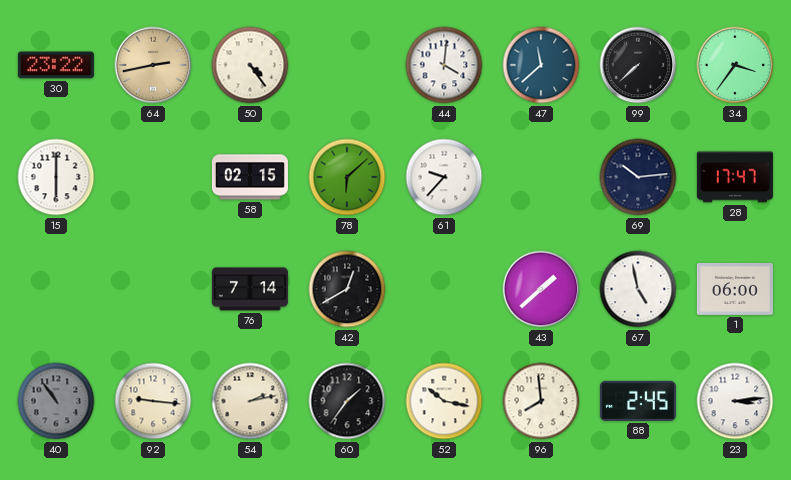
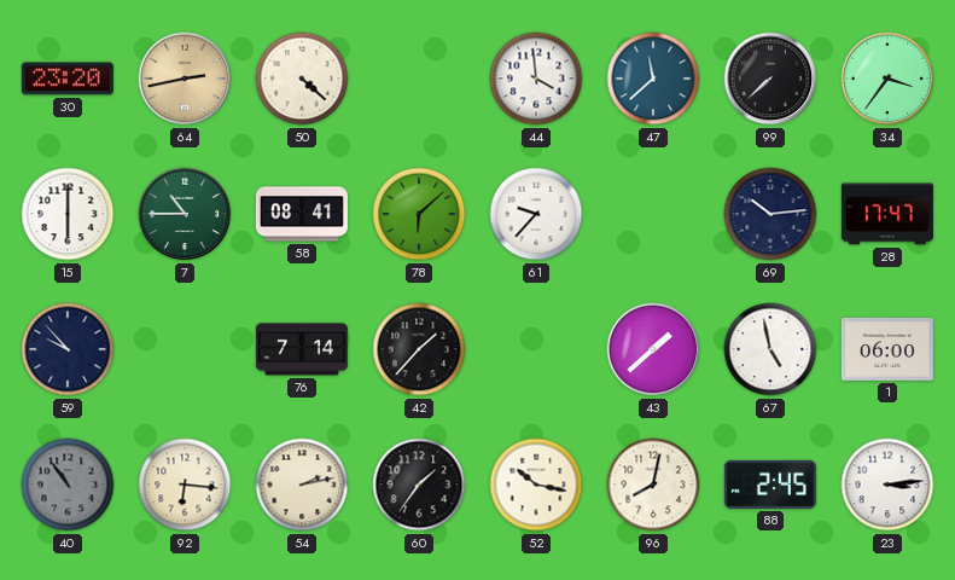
30: 23:22 -> 23:20 (68, 79)
50: 4:24 -> 4:22 (302, 79)
44: 4:01 -> 3:59 (536, 79)
7: none -> 10:45 (185, 214)
58: 02:15 -> 08:41 (302, 214)
59: none -> 9:53 (68, 349)
42: 12:40 -> 1:37 (419, 349)
92: 9:16 -> 6:16 (185, 485)
96: 7:59 -> 8:02 (653, 485)
